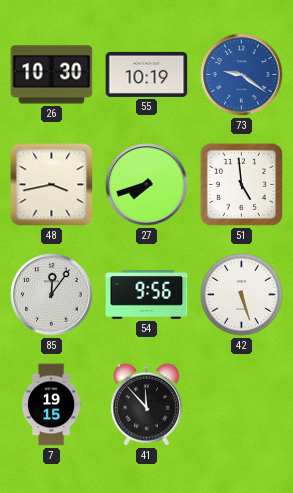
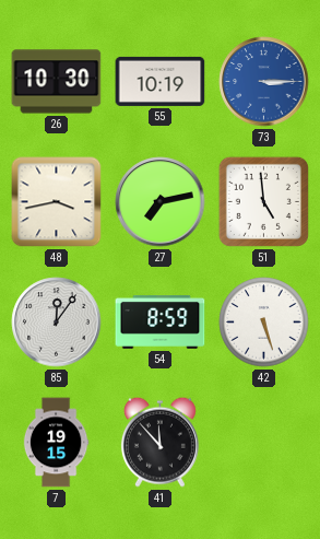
73: 9:21 -> 3:15 (264, 82)
27: 7:42 -> 7:13 (161, 202)
54: 9:56 -> 8:59 (161, 323)
